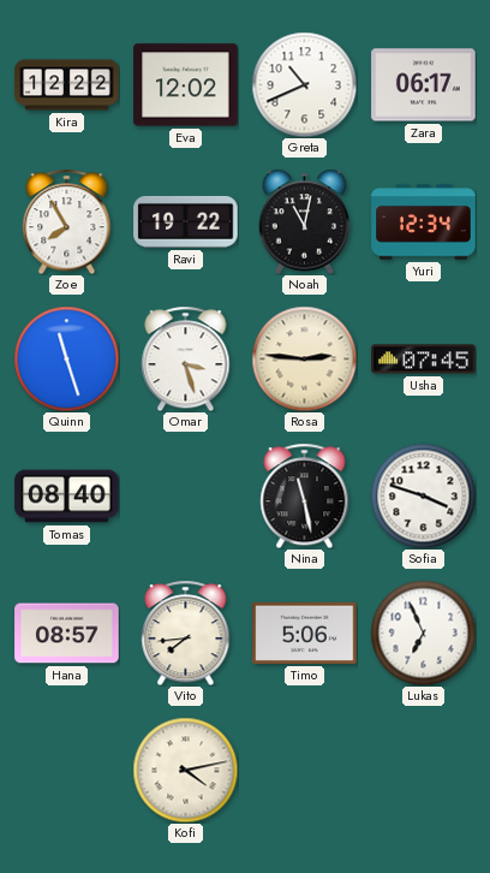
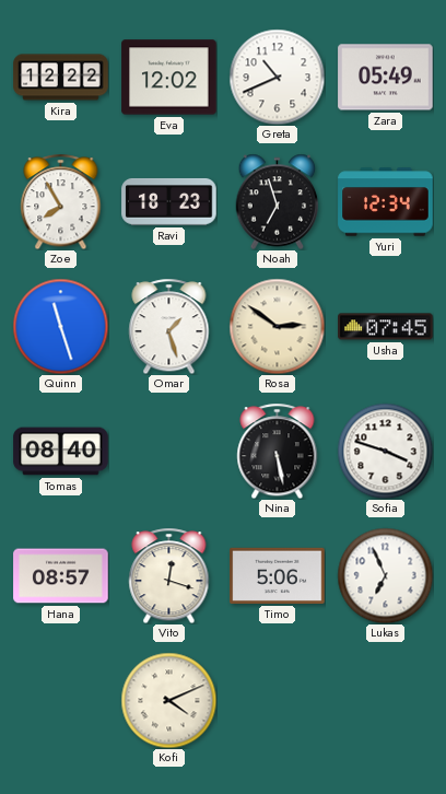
Zara: 06:17 -> 05:49 (386, 78)
Ravi: 19:22 -> 18:23 (169, 201)
Noah: 11:02 -> 6:57 (278, 201)
Omar: 3:27 -> 1:27 (169, 326)
Rosa: 2:46 -> 2:51 (277, 326)
Nina: 11:28 -> 5:28 (278, 451)
Vito: 7:44 -> 12:18 (169, 575)
Kofi: 4:13 -> 4:11 (168, 700)
